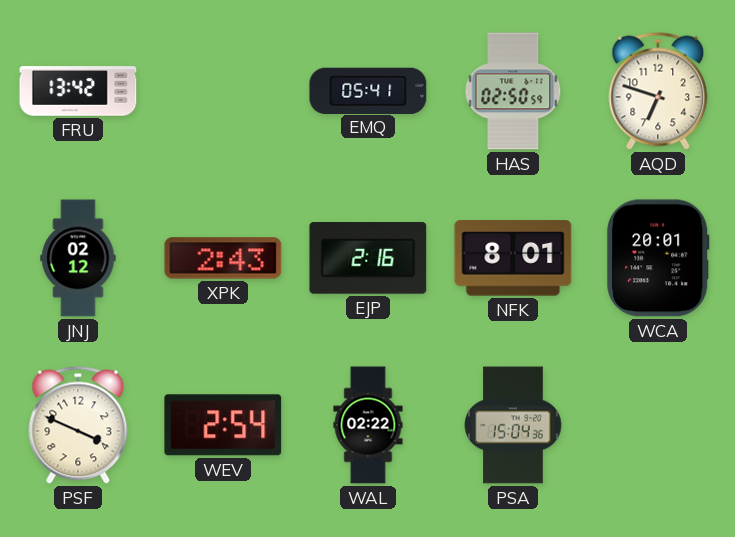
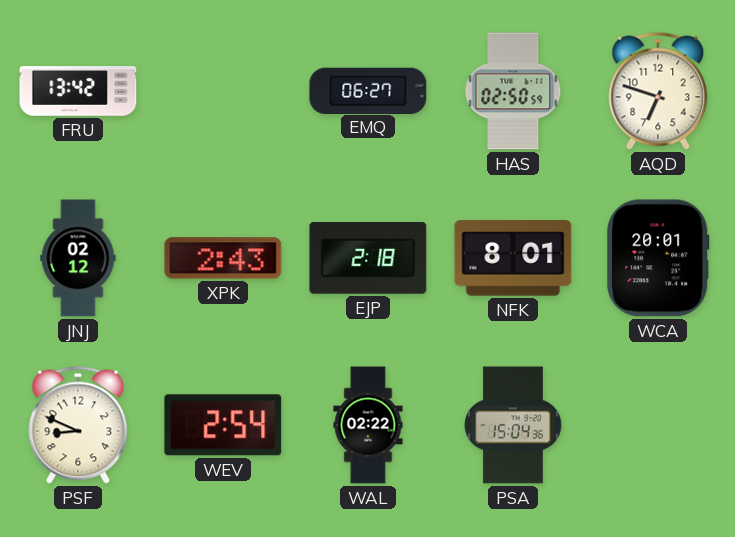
EMQ: 05:41 -> 06:27 (368, 90)
EJP: 2:16 -> 2:18 (368, 259)
PSF: 3:49 -> 8:49 (78, 425)
